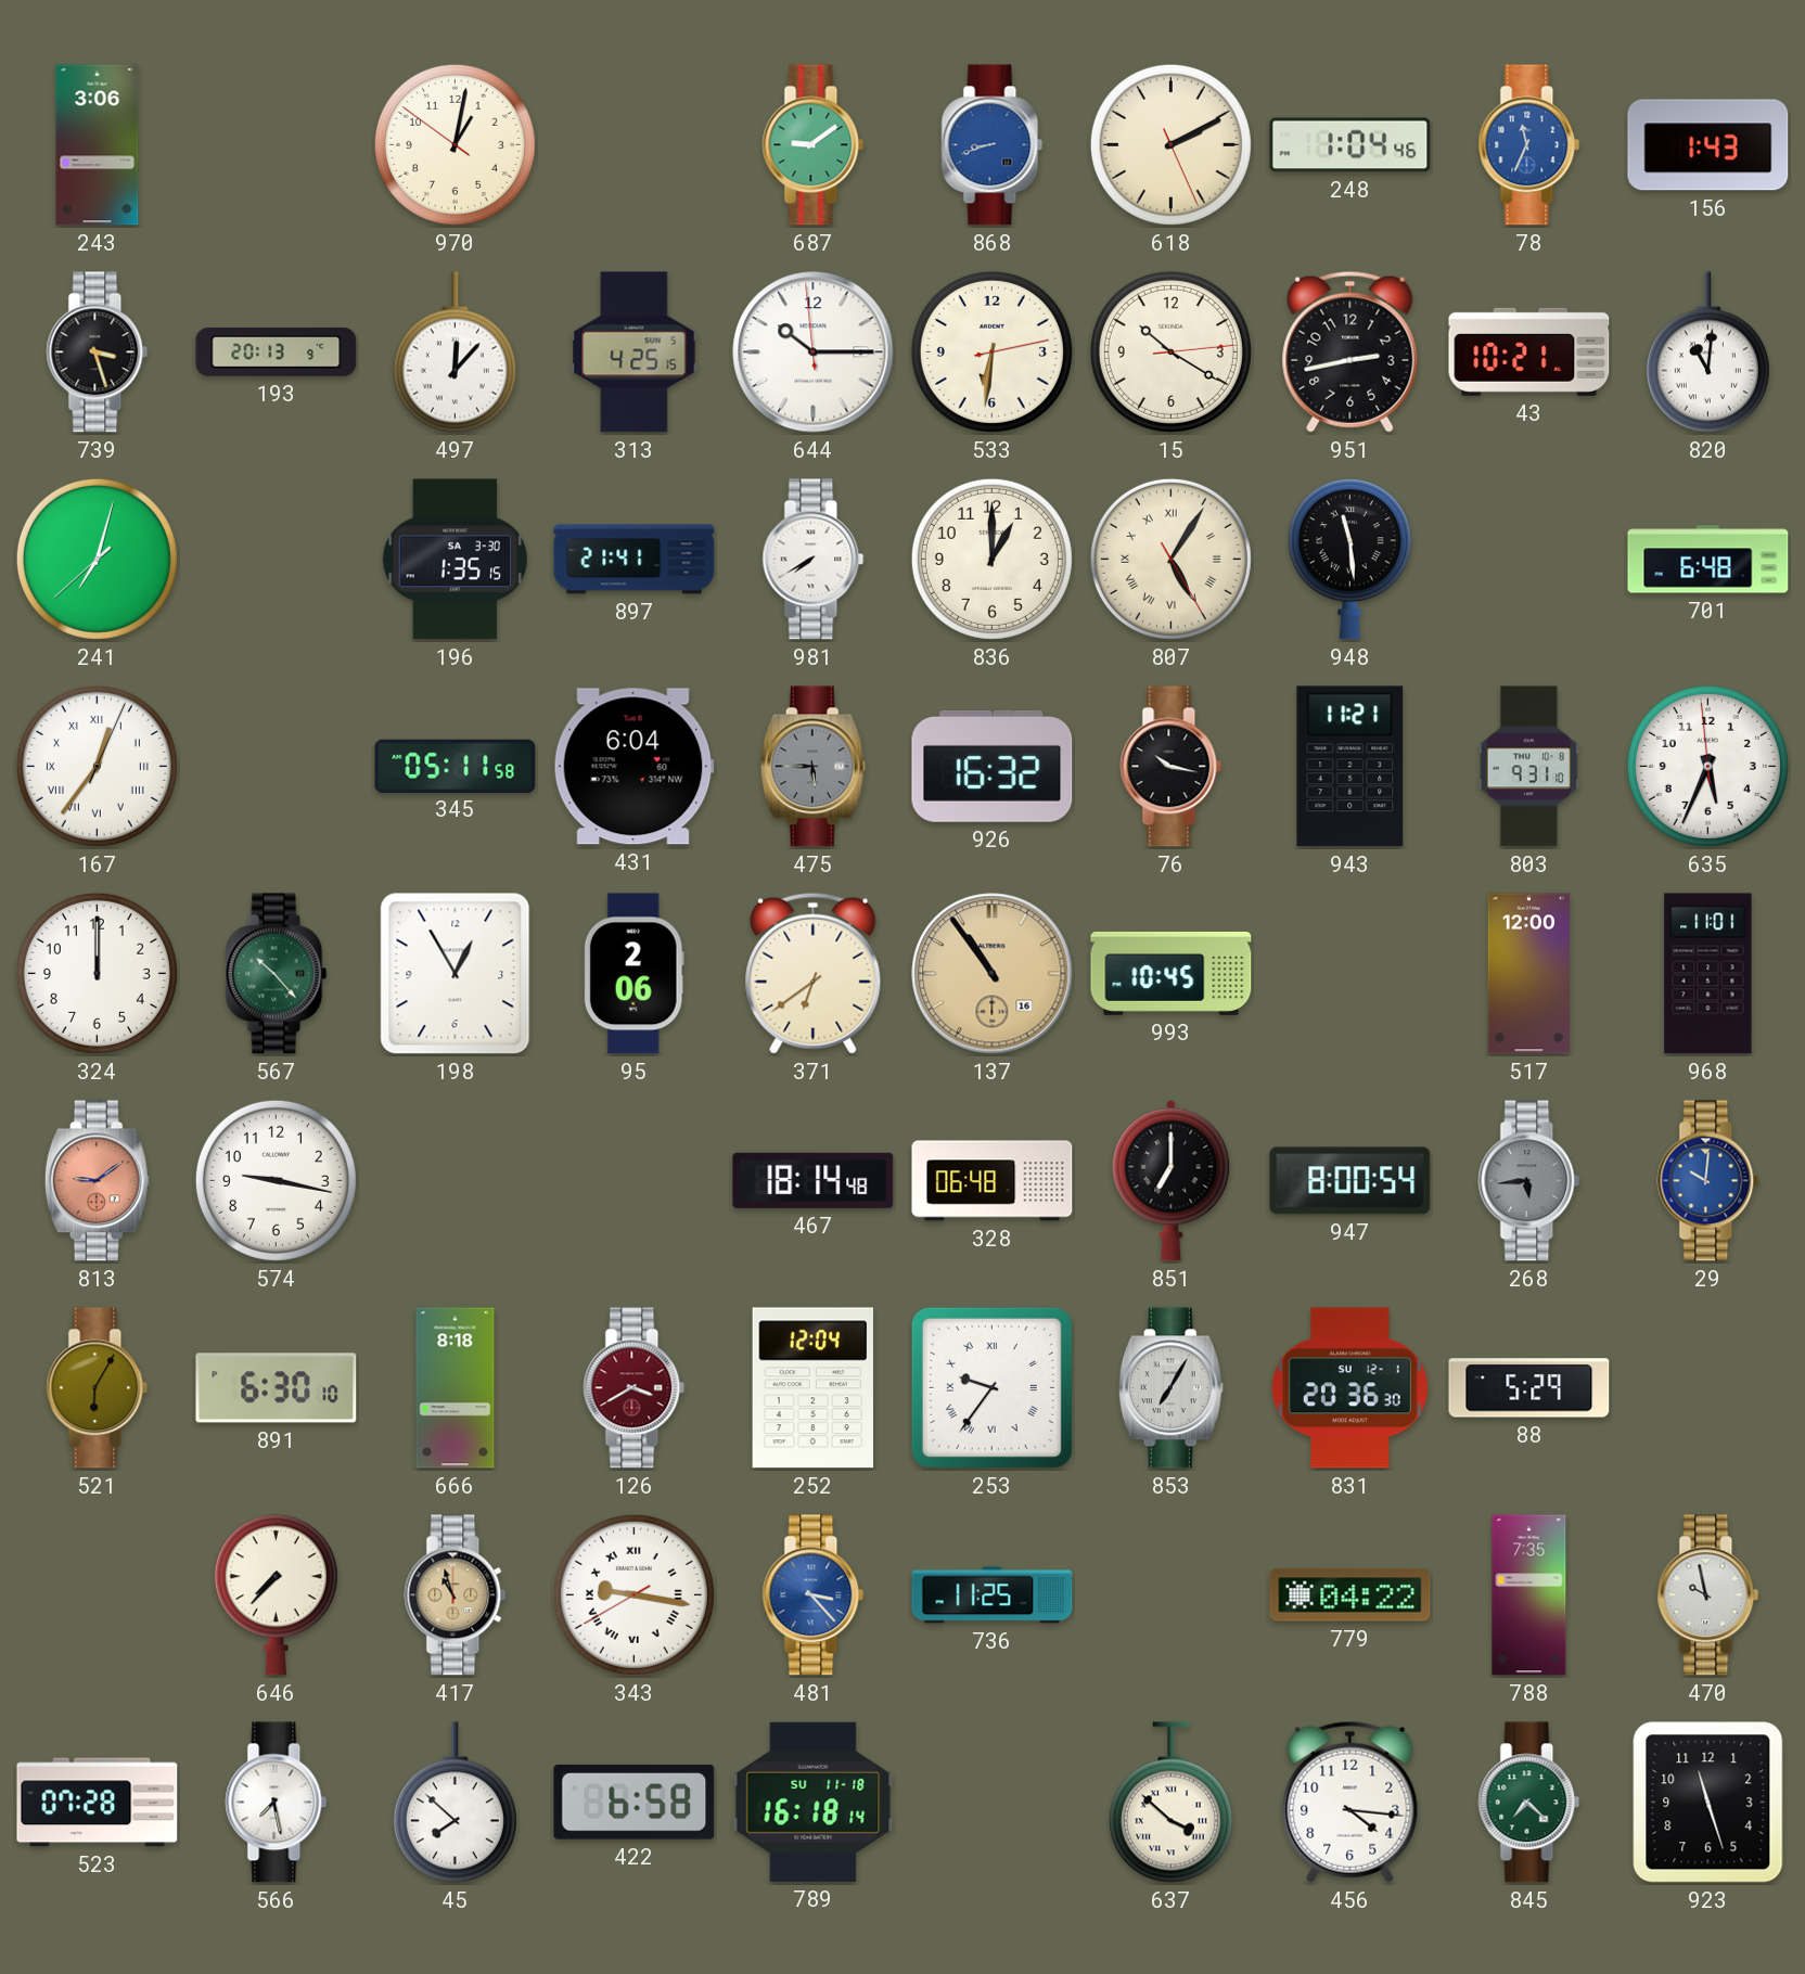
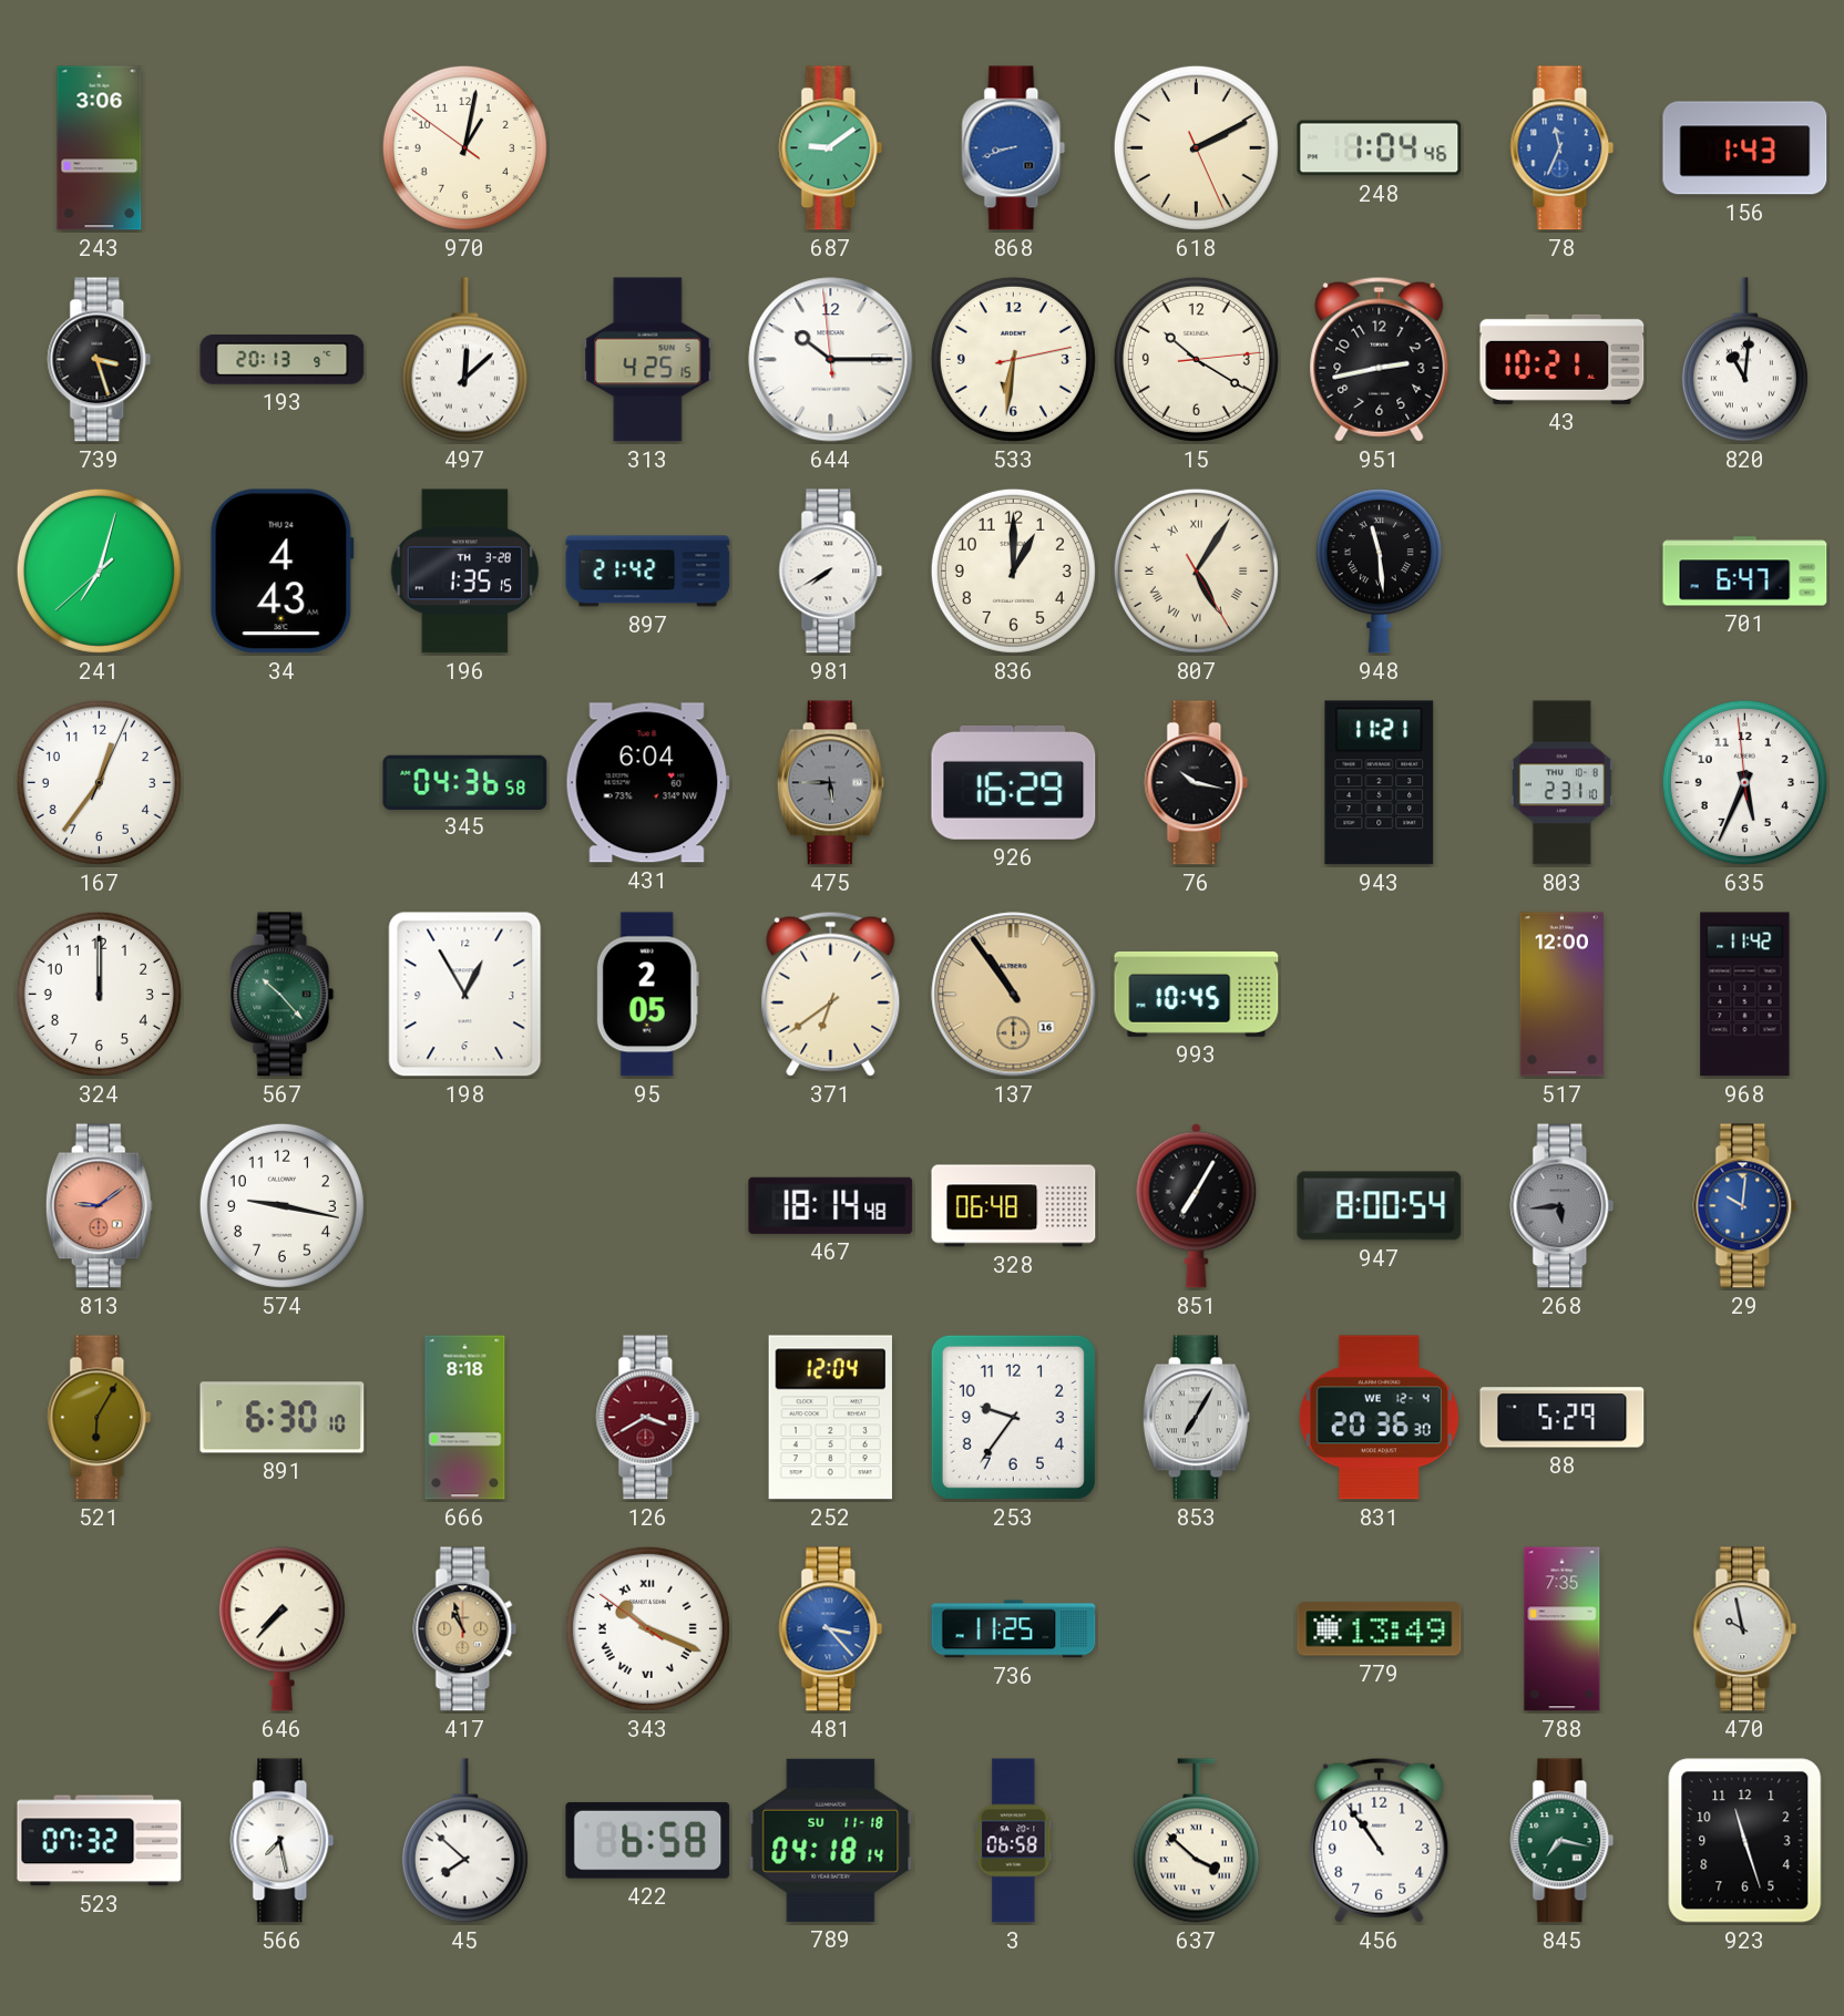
497: 12:07 -> 12:08 (464, 360)
34: none -> 4:43 (281, 572)
196 date: SA 3-30 -> TH 3-28 (465, 572)
897: 21:41 -> 21:42 (648, 572)
701: 6:48 -> 6:47 (1745, 572)
167 numerals: Roman -> Arabic (99, 782)
345: 05:11 -> 04:36 (465, 782)
926: 16:32 -> 16:29 (1014, 782)
803: 9:31 -> 2:31 (1561, 783)
95: 2:06 -> 2:05 (647, 995)
968: 11:01 -> 11:42 (1745, 995)
851: 7:00 -> 7:05 (1197, 1205)
253 numerals: Roman -> Arabic (1013, 1417)
831 date: SU 12-1 -> WE 12-4 (1379, 1418)
343: 9:16 -> 10:18 (647, 1628)
779: 04:22 -> 13:49 (1380, 1629)
523: 07:28 -> 07:32 (100, 1841)
789: 16:18 -> 04:18 (831, 1840)
3: none -> 06:58 (1014, 1841)
456: 4:16 -> 10:54 (1380, 1840)
845: 7:22 -> 7:17 (1563, 1841)
